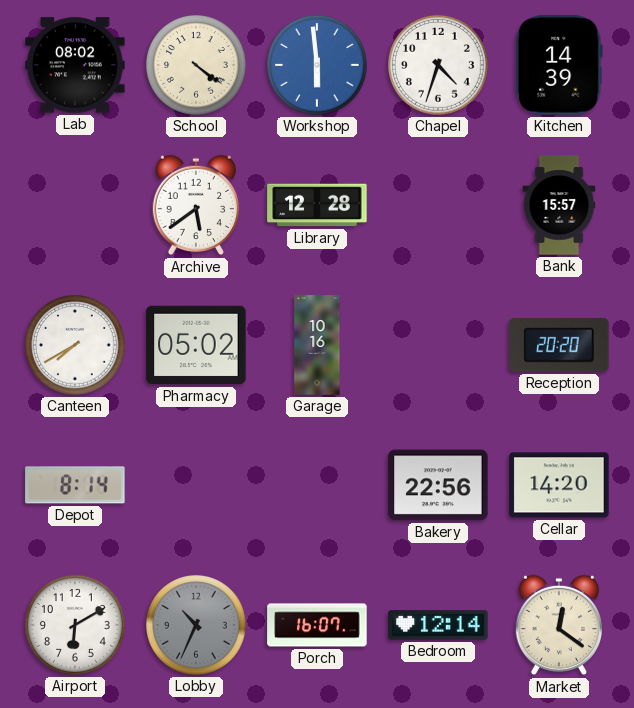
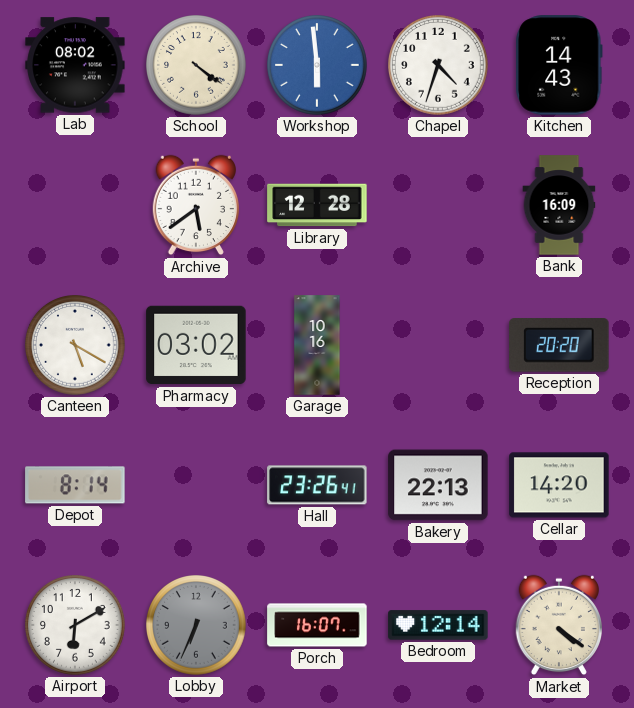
Kitchen: 14:39 -> 14:43 (559, 65)
Bank: 15:57 -> 16:09 (559, 205)
Canteen: 7:40 -> 5:20 (76, 346)
Pharmacy: 05:02 -> 03:02 (196, 345)
Hall: none -> 23:26 (317, 485)
Bakery: 22:56 -> 22:13 (438, 485)
Lobby: 10:34 -> 6:34 (197, 626)
Market: 12:21 -> 4:21 (558, 625)
